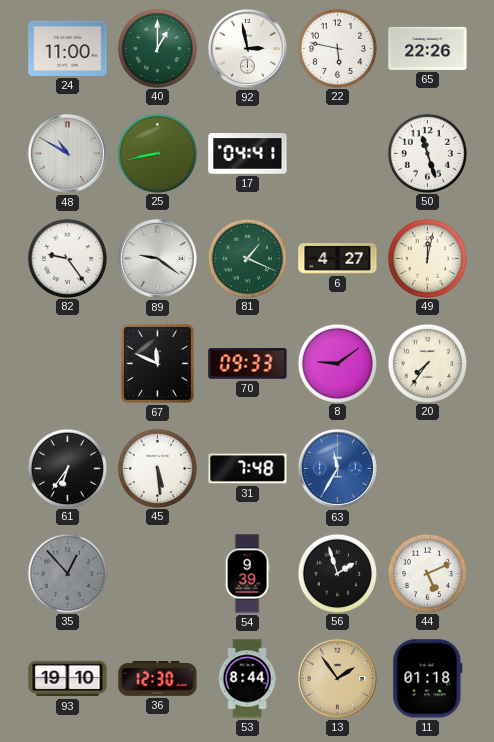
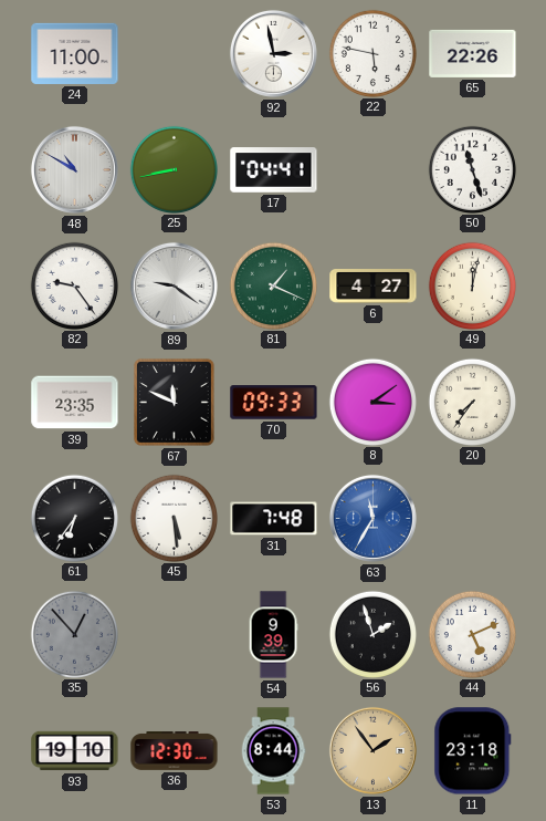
40: 1:00 -> none (157, 48)
39: none -> 23:35 (75, 403)
8: 9:09 -> 3:09 (372, 402)
11: 01:18 -> 23:18 (473, 751)
